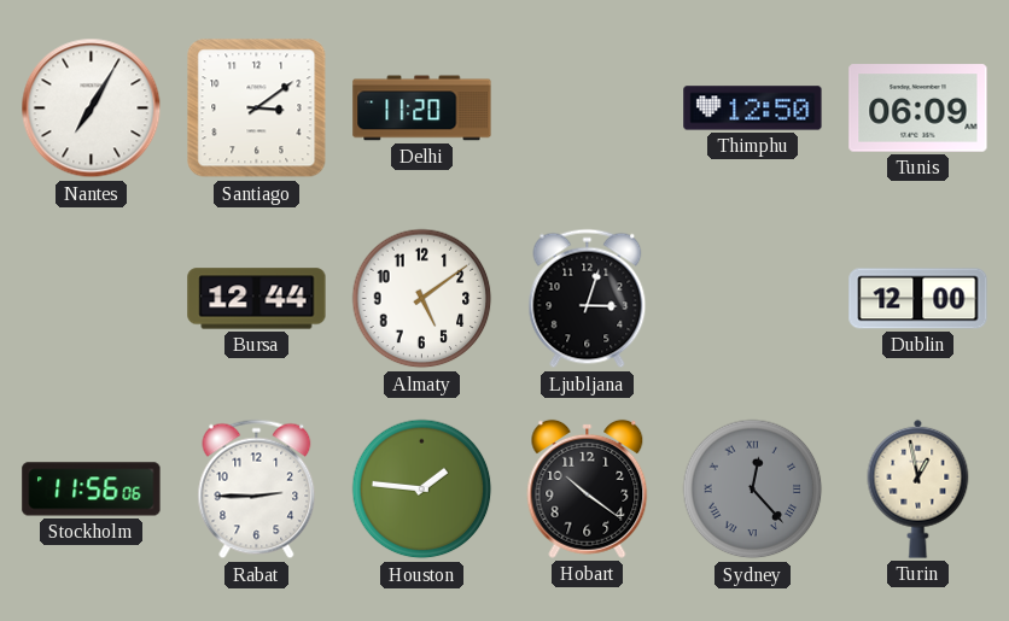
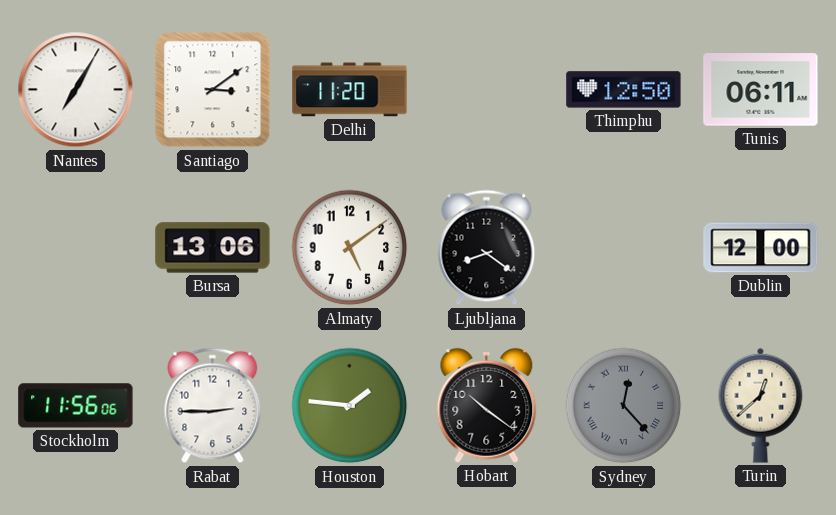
Tunis: 06:09 -> 06:11 (761, 90)
Bursa: 12:44 -> 13:06 (213, 248)
Ljubljana: 3:03 -> 8:21 (487, 248)
Turin: 12:58 -> 12:38 (761, 405)
